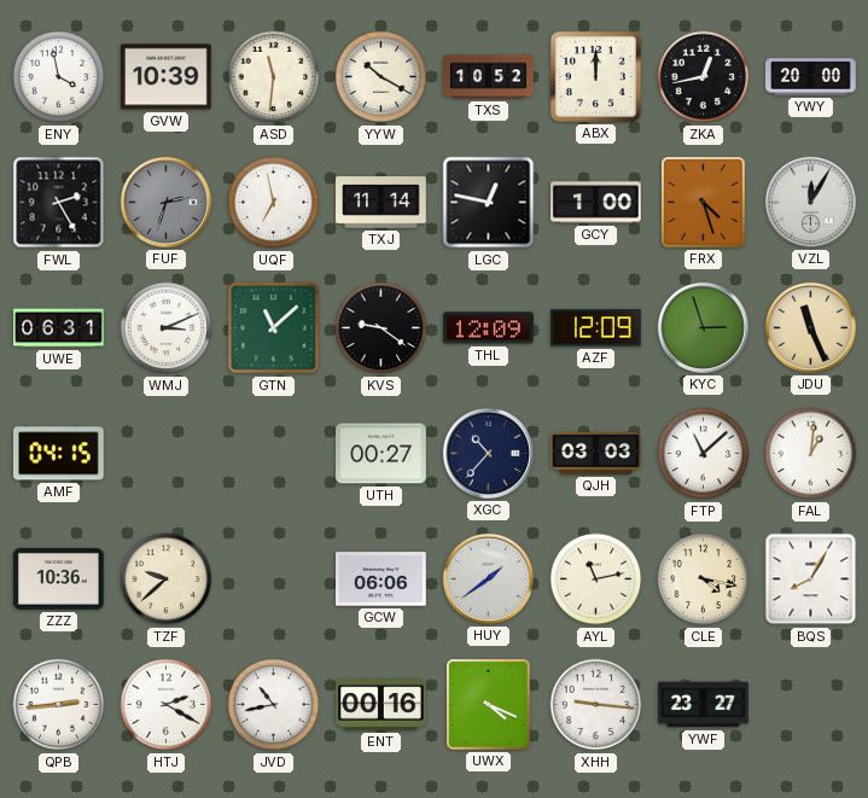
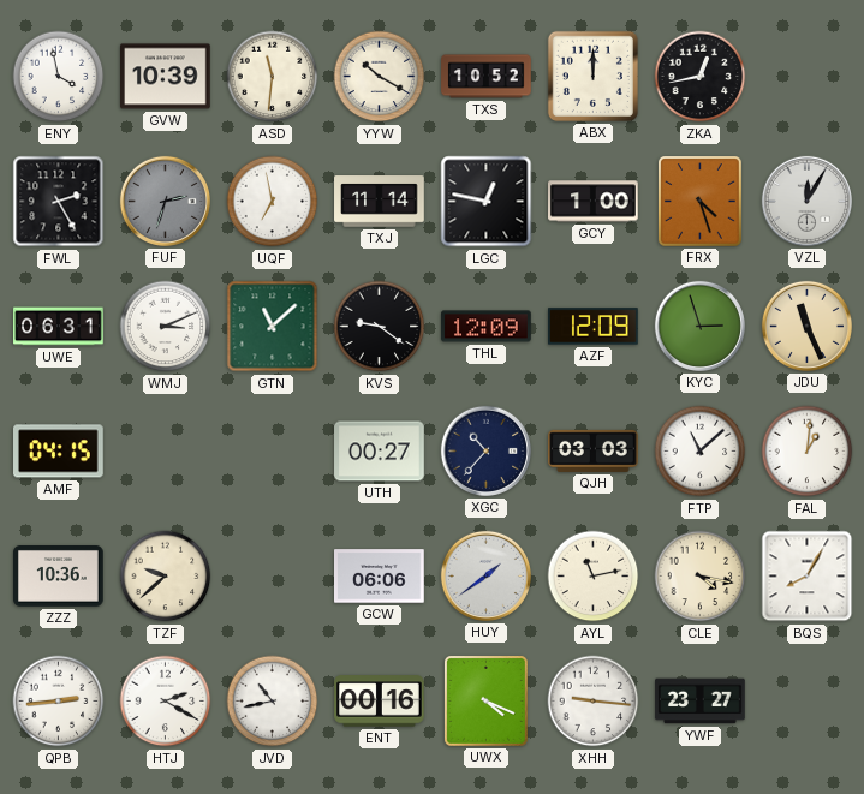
YWY: 20:00 -> none (811, 77)
